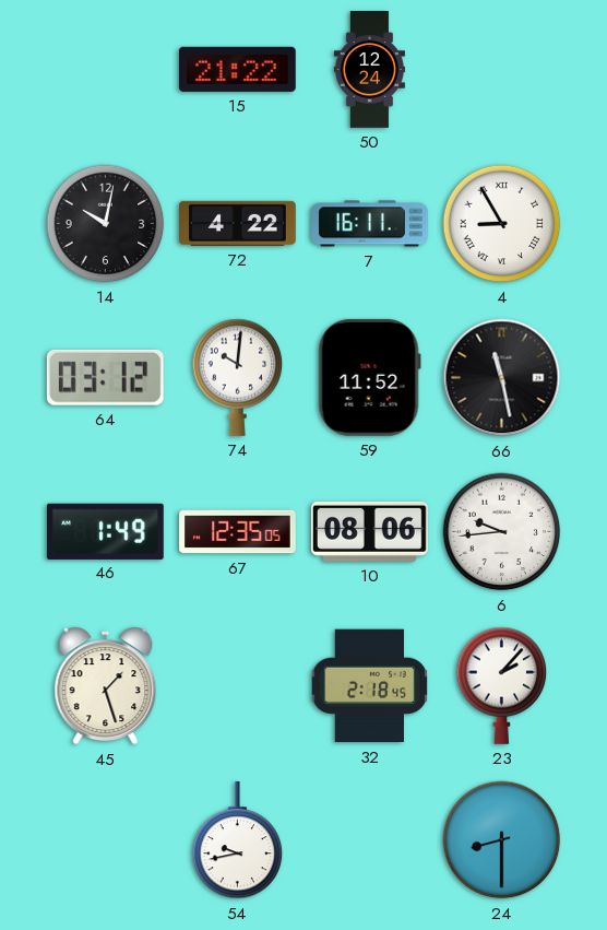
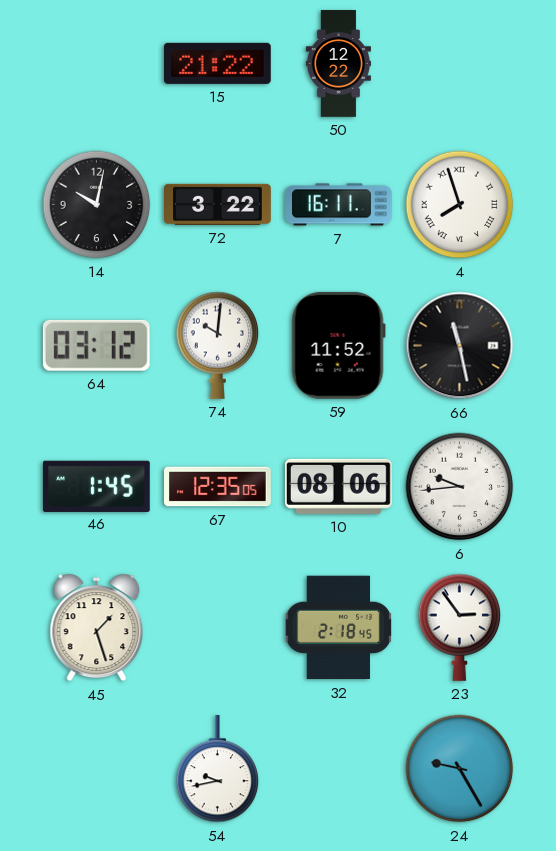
50: 12:24 -> 12:22 (338, 64)
72: 4:22 -> 3:22 (218, 204)
4: 8:55 -> 7:57 (460, 205)
46: 1:49 -> 1:45 (96, 486)
23: 2:07 -> 2:54 (460, 627)
24: 8:30 -> 9:25 (460, 769)
